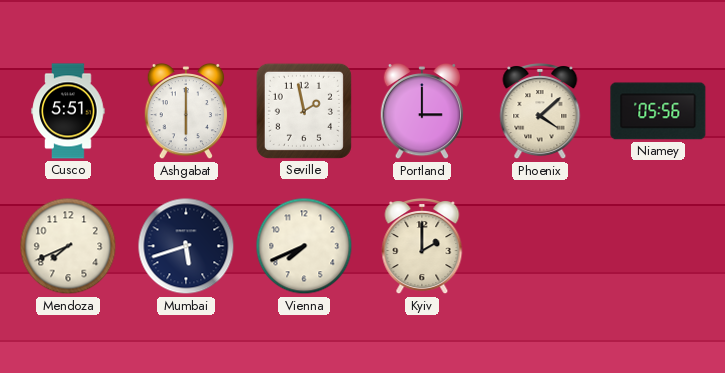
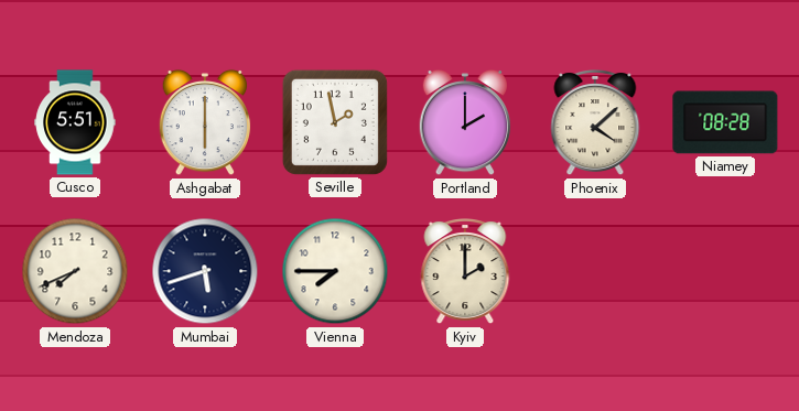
Portland: 3:00 -> 2:00 (465, 122)
Niamey: 05:56 -> 08:28 (725, 122)
Vienna: 7:41 -> 7:45 (335, 271)
